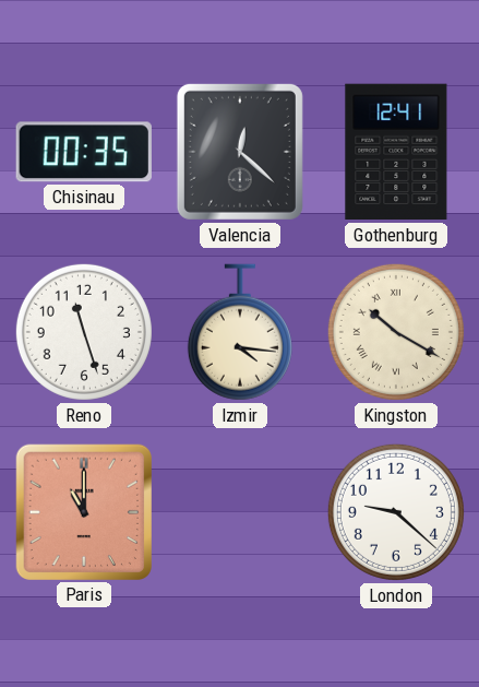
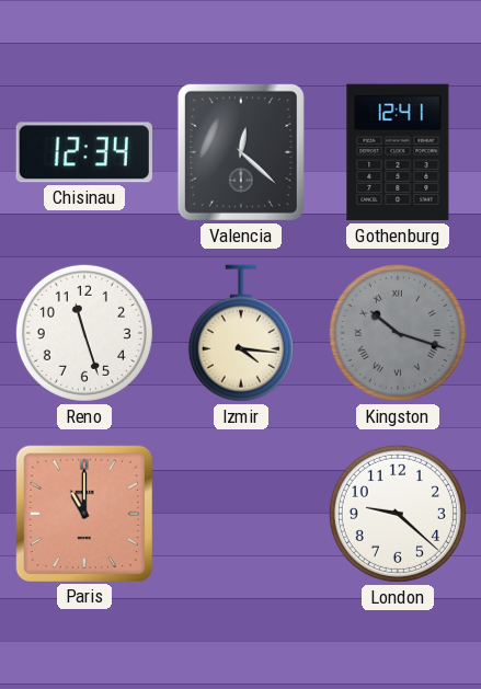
Chisinau: 00:35 -> 12:34 (84, 152)
Kingston: 10:20 -> 10:18 (398, 333)
Kingston dial: cream -> grey (398, 333)
